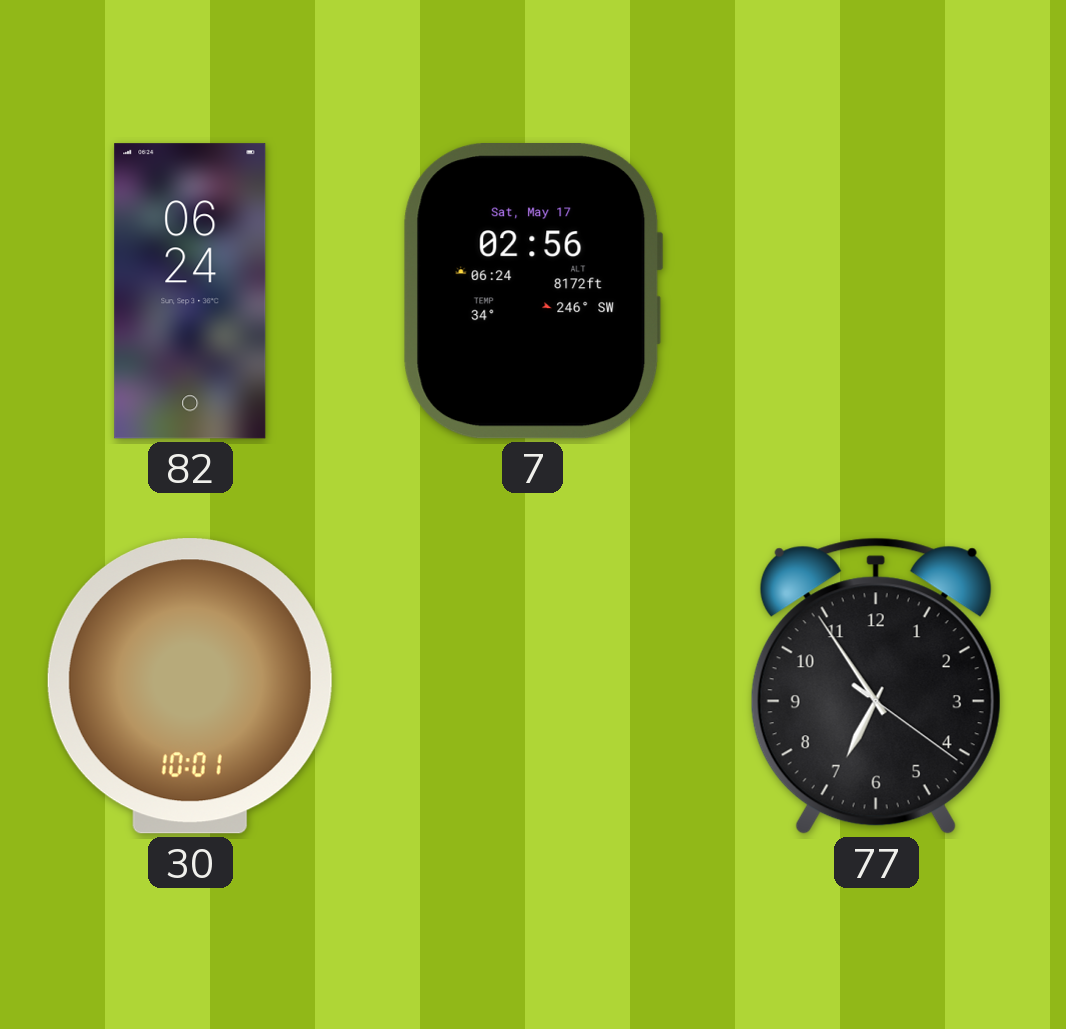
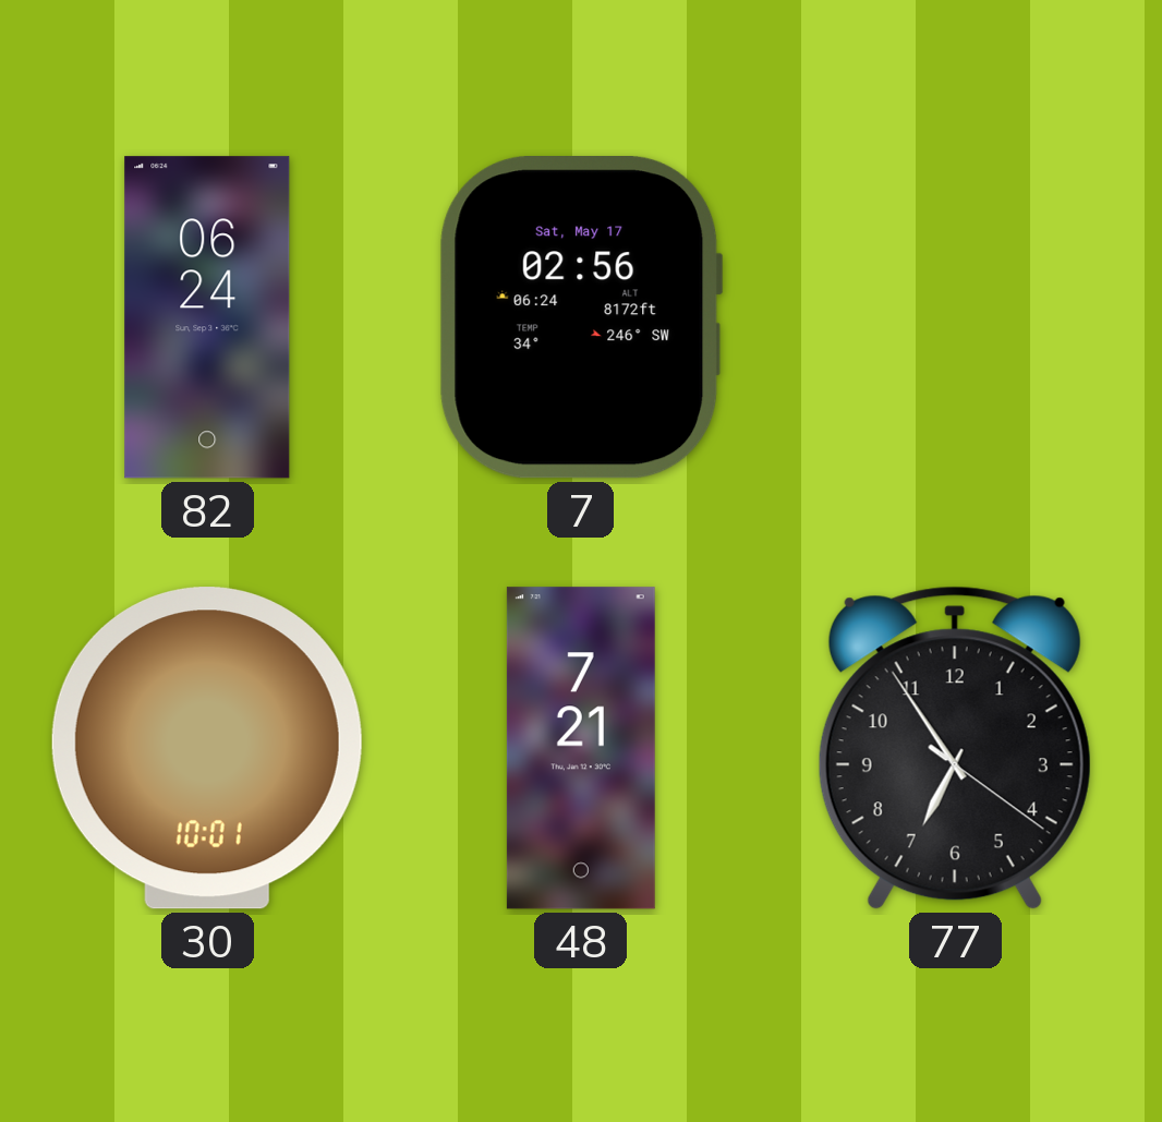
48: none -> 7:21 (581, 748)
